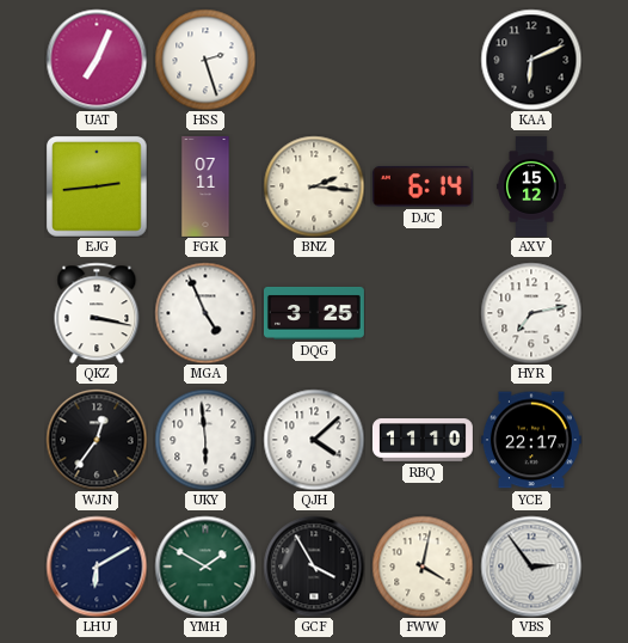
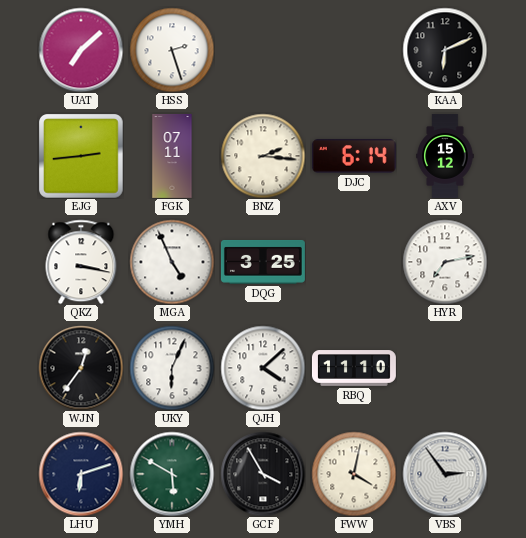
UAT: 7:04 -> 7:08 (81, 50)
UKY: 5:59 -> 6:04 (172, 368)
YCE: 22:17 -> none (531, 440)
LHU: 6:10 -> 6:12 (81, 474)
YMH: 1:50 -> 5:50 (172, 474)
